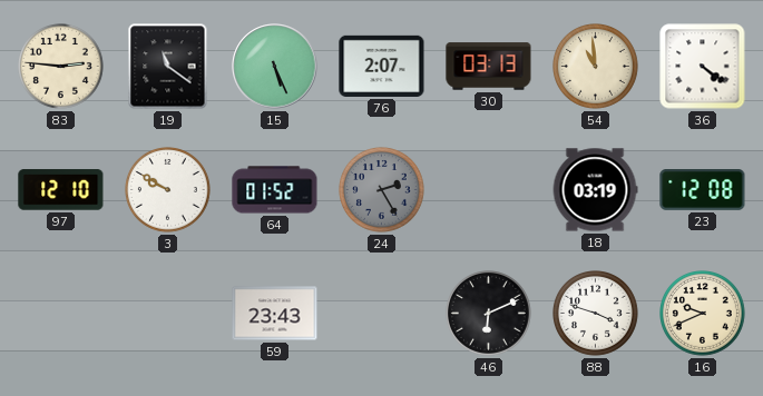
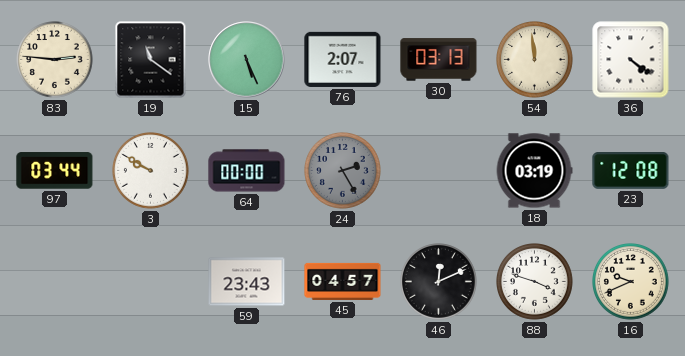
54: 10:59 -> 11:59 (535, 60)
97: 12:10 -> 03:44 (55, 171)
64: 01:52 -> 00:00 (247, 171)
45: none -> 04:57 (343, 281)
46: 6:11 -> 12:11 (439, 282)
